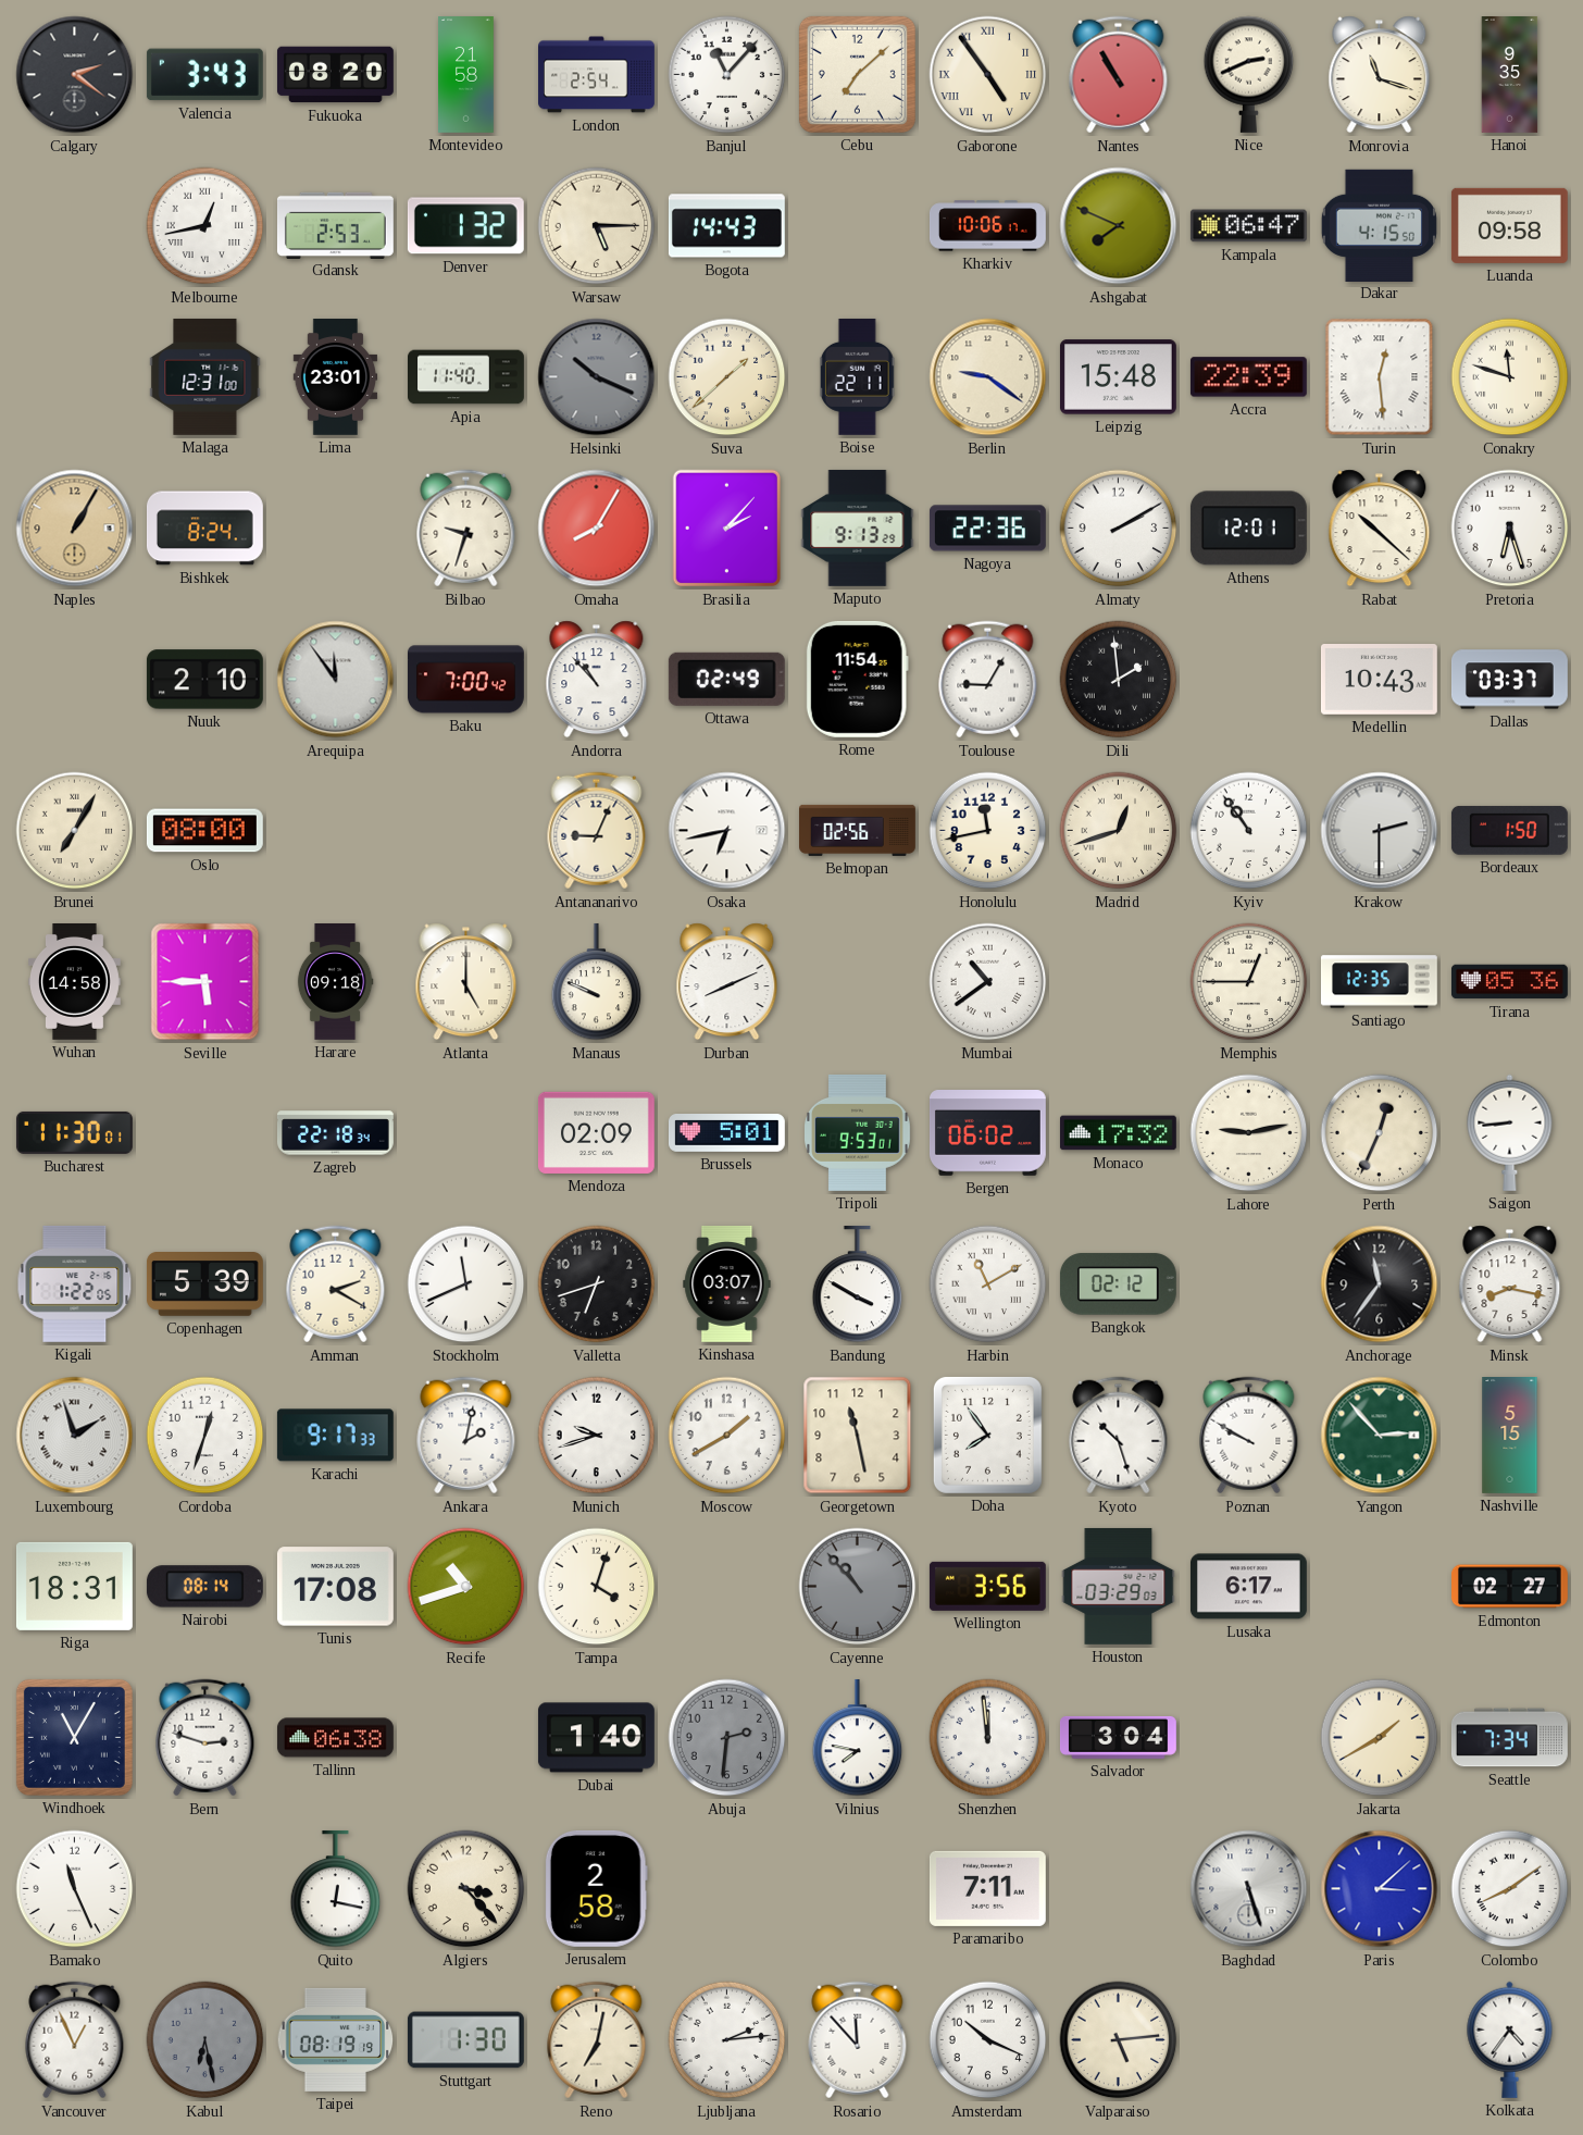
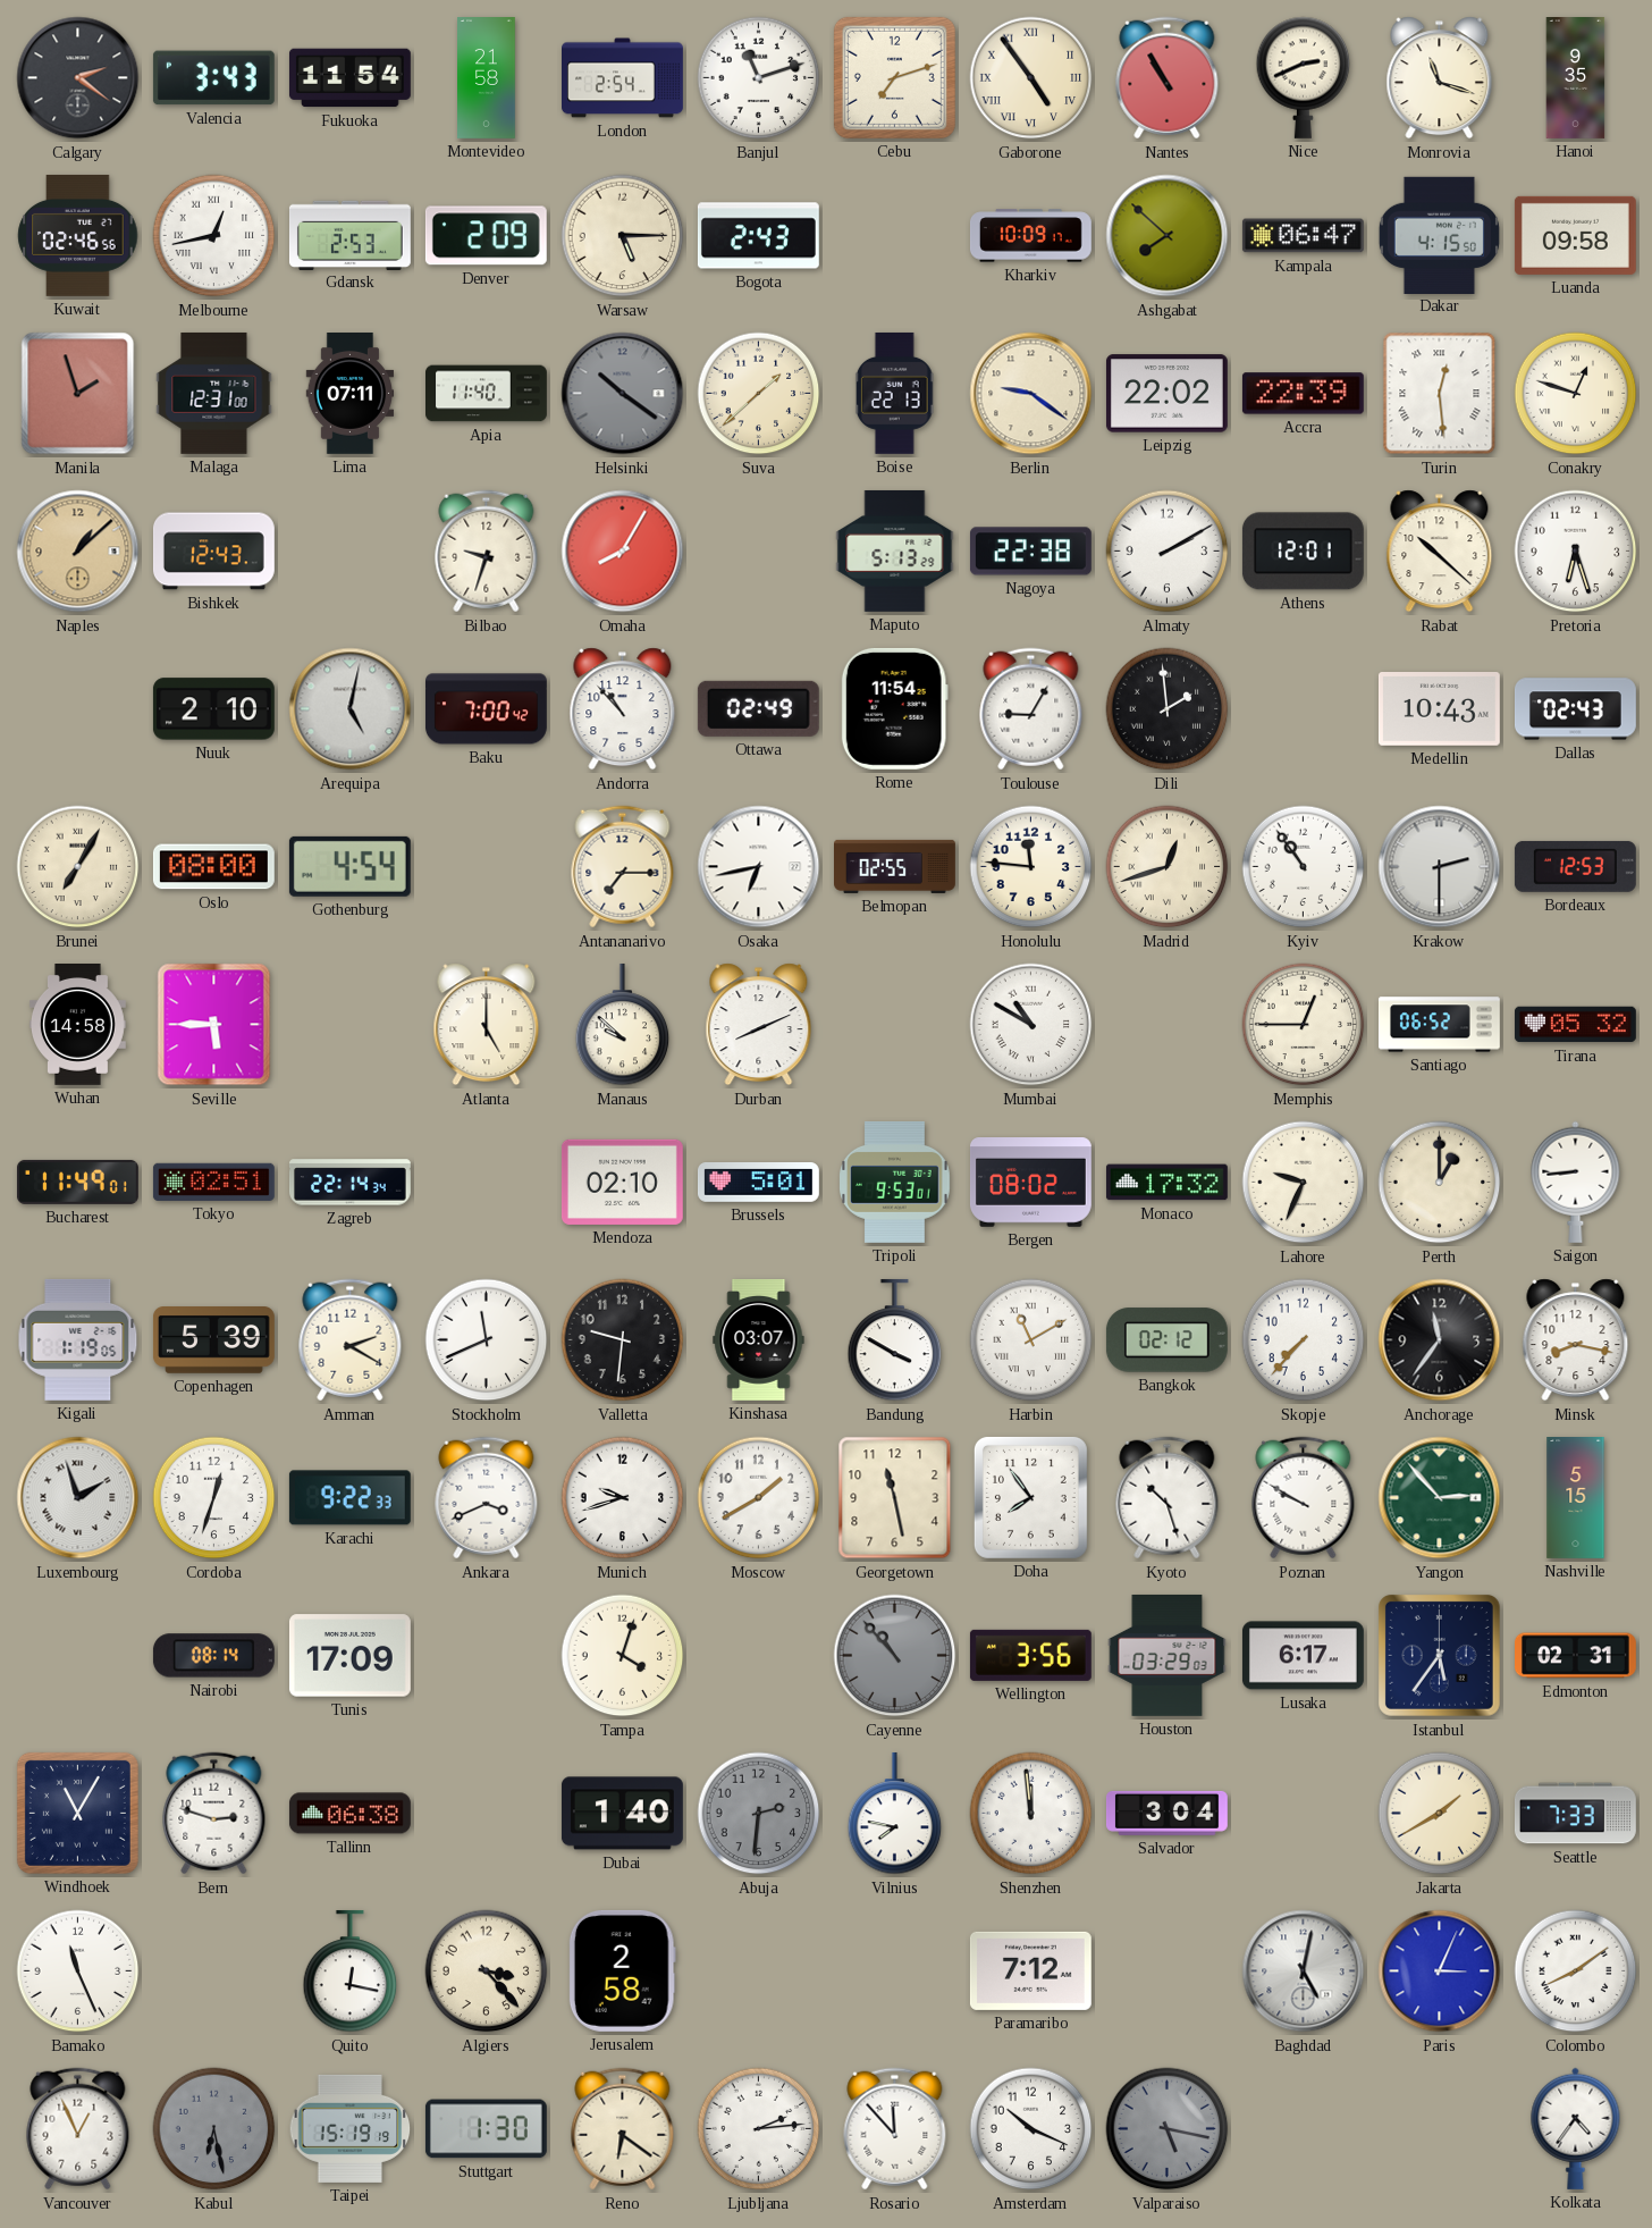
Fukuoka: 08:20 -> 11:54 (349, 78)
Banjul: 11:07 -> 11:12 (759, 78)
Cebu: 7:08 -> 7:12 (894, 77)
Kuwait: none -> 02:46 (78, 235)
Denver: 1:32 -> 2:09 (486, 236)
Bogota: 14:43 -> 2:43 (758, 236)
Kharkiv: 10:06 -> 10:09 (1030, 236)
Ashgabat: 7:49 -> 7:52 (1168, 236)
Manila: none -> 1:57 (78, 394)
Lima: 23:01 -> 07:11 (351, 394)
Helsinki: 10:19 -> 10:21 (623, 394)
Boise: 22:11 -> 22:13 (894, 393)
Leipzig: 15:48 -> 22:02 (1166, 394)
Conakry: 11:48 -> 12:48 (1576, 394)
Naples: 1:05 -> 1:08 (78, 552)
Bishkek: 8:24 -> 12:43 (213, 552)
Brasilia: 2:07 -> none (727, 529)
Maputo: 9:13 -> 5:13 (895, 550)
Nagoya: 22:36 -> 22:38 (1030, 552)
Arequipa: 11:54 -> 5:02 (351, 709)
Dallas: 03:37 -> 02:43 (1575, 709)
Gothenburg: none -> 4:54 (349, 866)
Antananarivo: 9:04 -> 7:15 (623, 867)
Belmopan: 02:56 -> 02:55 (895, 866)
Honolulu: 11:43 -> 11:46 (1031, 867)
Bordeaux: 1:50 -> 12:53 (1575, 866)
Harare: 09:18 -> none (335, 982)
Manaus: 9:49 -> 9:52 (623, 1025)
Mumbai: 10:39 -> 10:50 (1031, 1025)
Santiago: 12:35 -> 06:52 (1439, 1025)
Tirana: 05:36 -> 05:32 (1575, 1025)
Bucharest: 11:30 -> 11:49 (77, 1182)
Tokyo: none -> 02:51 (213, 1182)
Zagreb: 22:18 -> 22:14 (349, 1183)
Mendoza: 02:09 -> 02:10 (622, 1182)
Bergen: 06:02 -> 08:02 (1030, 1183)
Lahore: 9:13 -> 9:34 (1304, 1183)
Perth: 12:34 -> 1:00 (1440, 1183)
Kigali: 1:22 -> 1:19 (78, 1339)
Valletta: 6:42 -> 9:31 (623, 1340)
Skopje: none -> 7:37 (1304, 1340)
Karachi: 9:17 -> 9:22 (349, 1498)
Ankara: 2:02 -> 3:41 (487, 1498)
Riga: 18:31 -> none (74, 1586)
Tunis: 17:08 -> 17:09 (349, 1656)
Recife: 10:42 -> none (466, 1587)
Istanbul: none -> 5:36 (1439, 1655)
Edmonton: 02:27 -> 02:31 (1576, 1656)
Seattle: 7:34 -> 7:33 (1575, 1814)
Paramaribo: 7:11 -> 7:12 (1030, 1970)
Baghdad: 5:27 -> 5:02 (1304, 1971)
Paris: 3:08 -> 3:04 (1440, 1971)
Taipei: 08:19 -> 15:19 (351, 2128)
Reno: 7:02 -> 6:21 (623, 2129)
Valparaiso: 5:14 -> 5:17 (1168, 2129)
Valparaiso dial: cream -> grey (1168, 2129)
